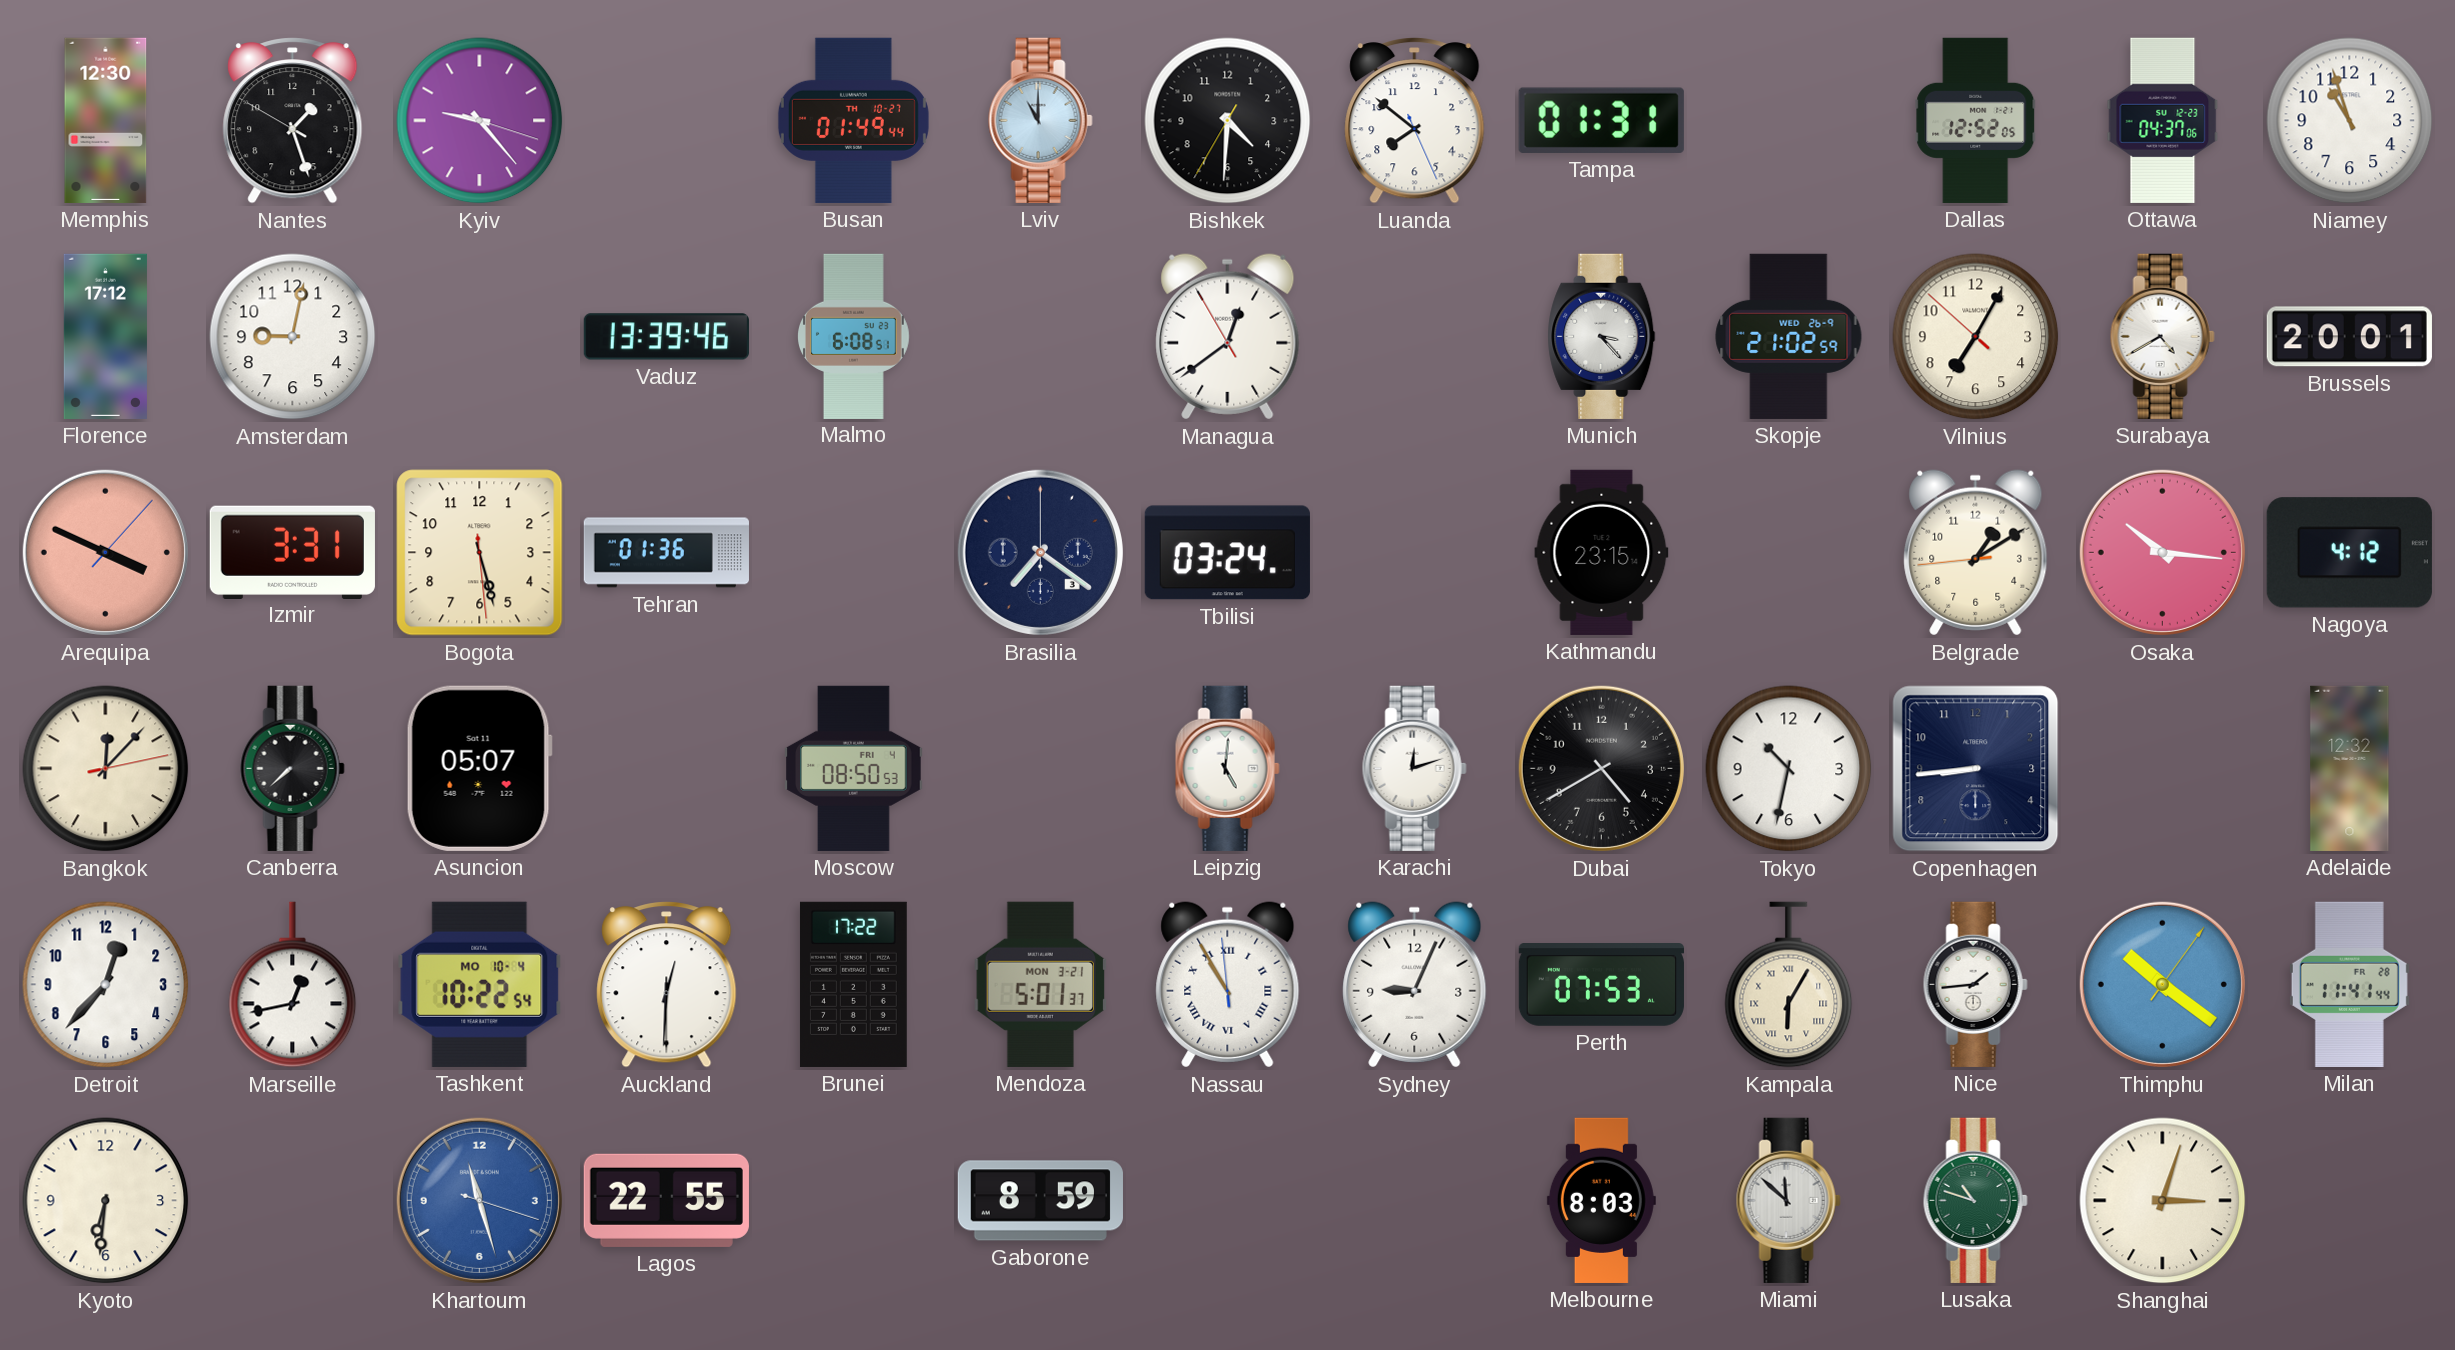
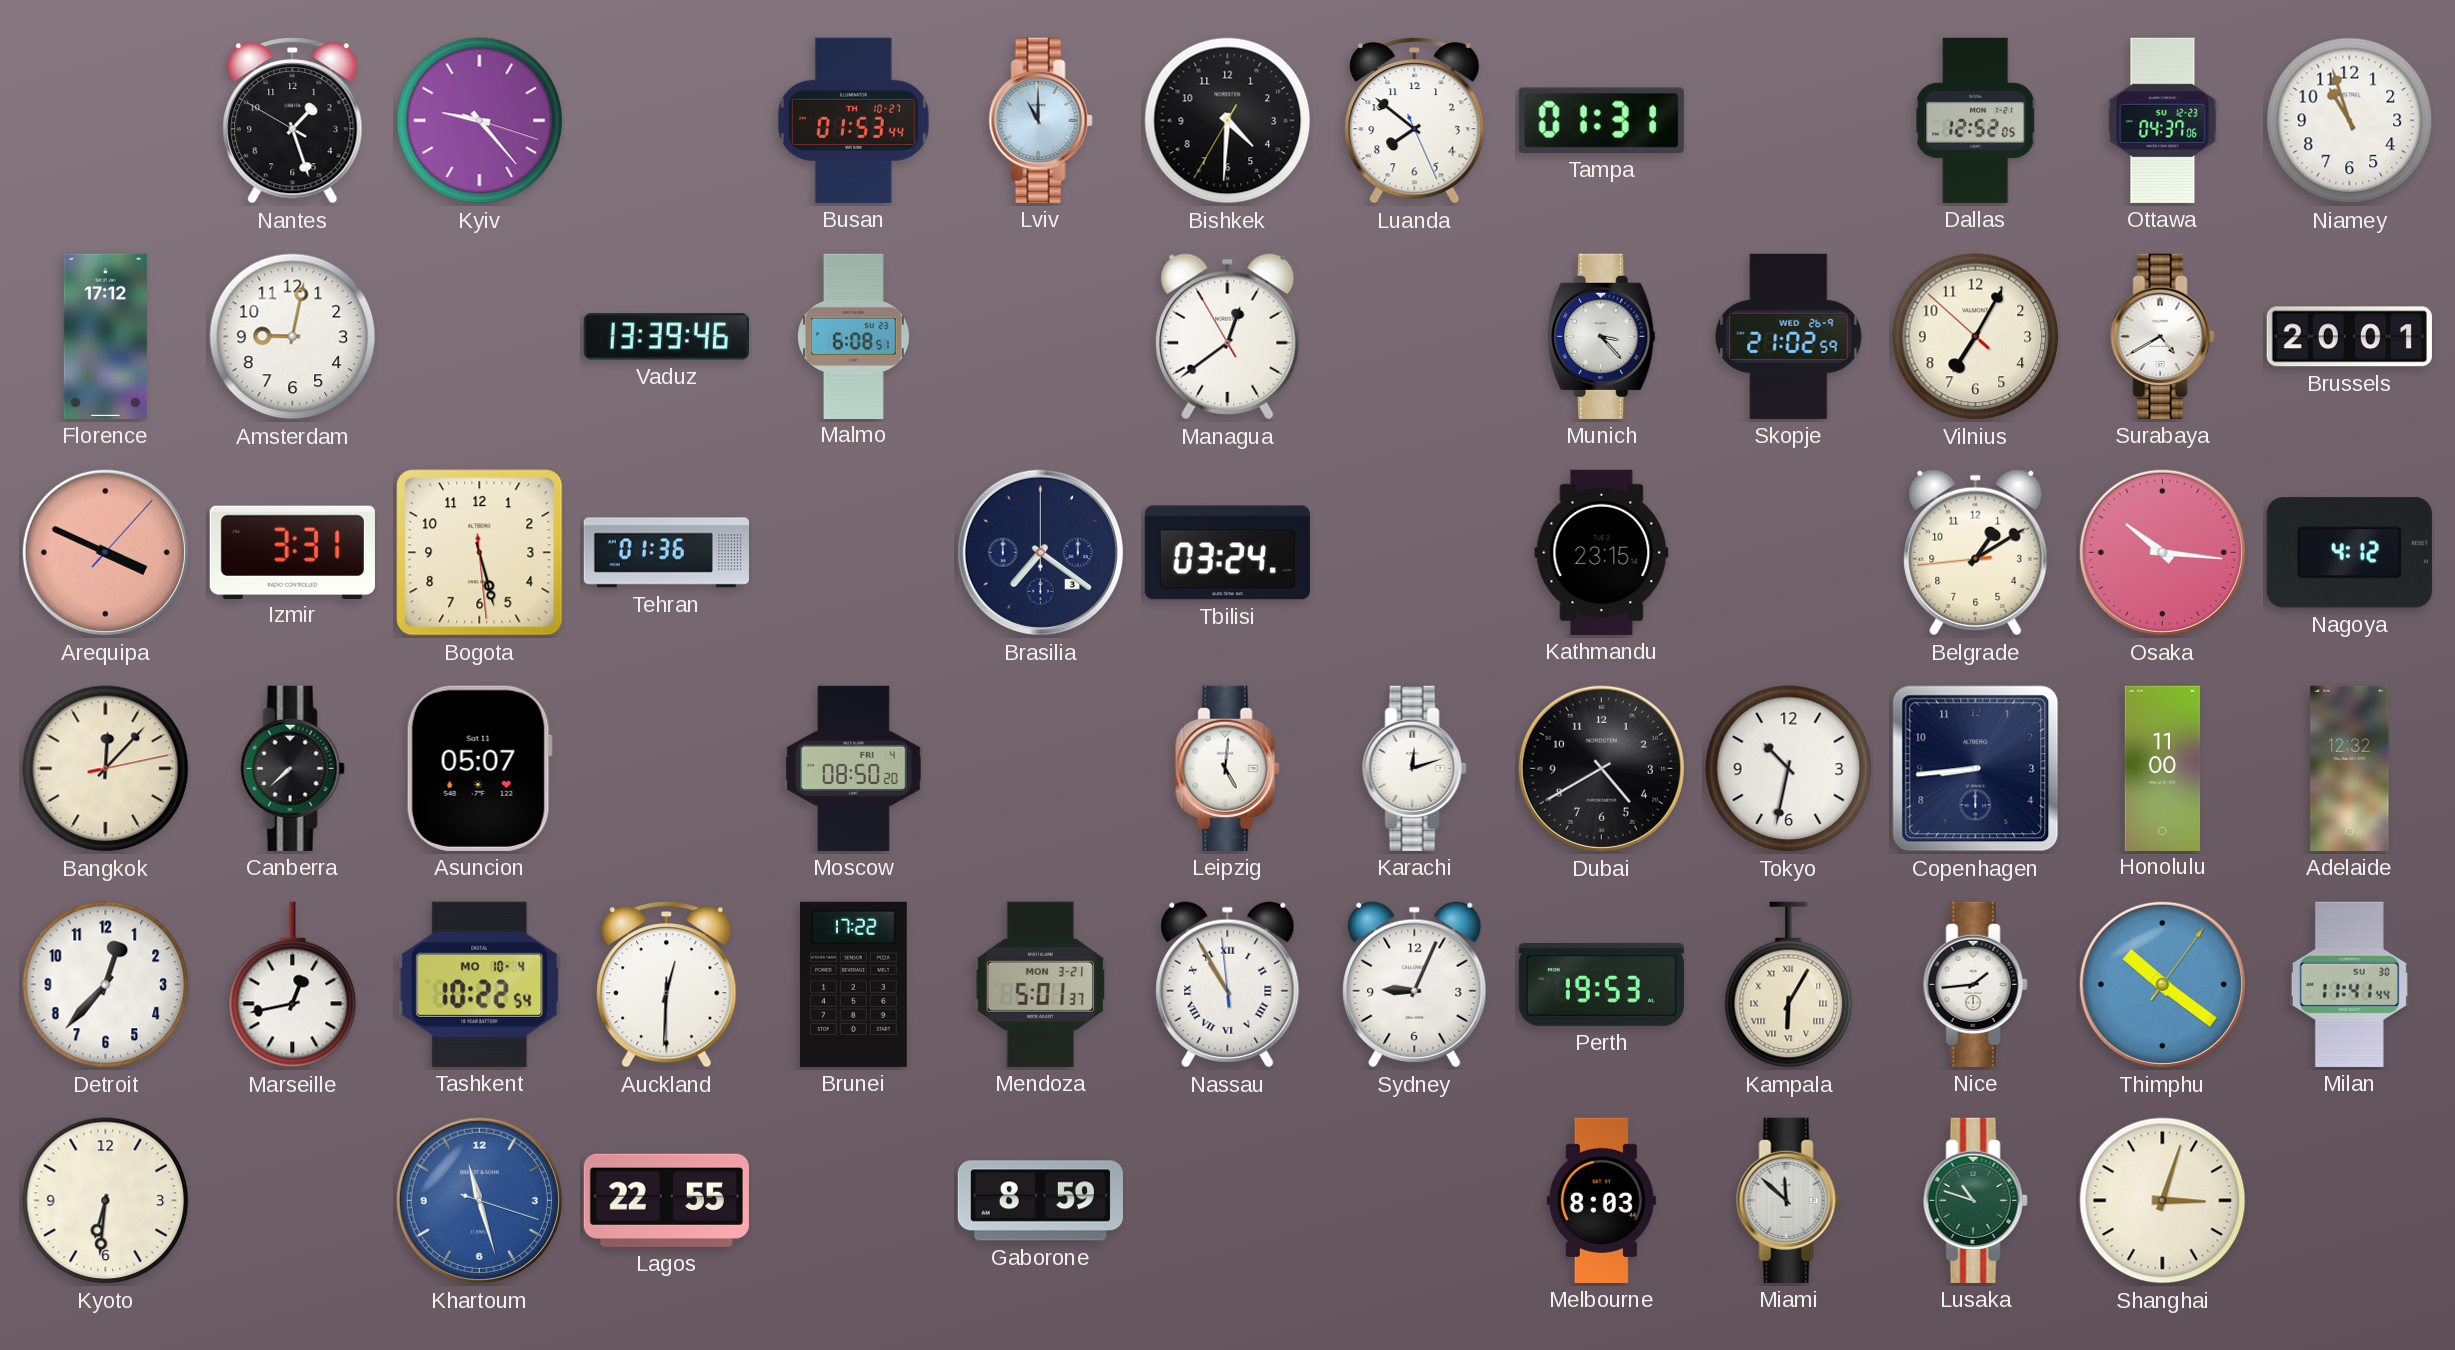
Memphis: 12:30 -> none (106, 120)
Busan: 01:49 -> 01:53 (853, 120)
Moscow: 08:50:53 -> 08:50:20 (854, 768)
Honolulu: none -> 11:00 (2163, 768)
Perth: 07:53 -> 19:53 (1601, 985)
Milan date: FR 28 -> SU 30 (2349, 984)
